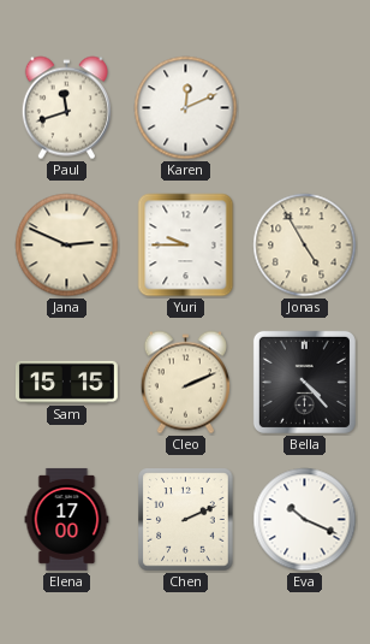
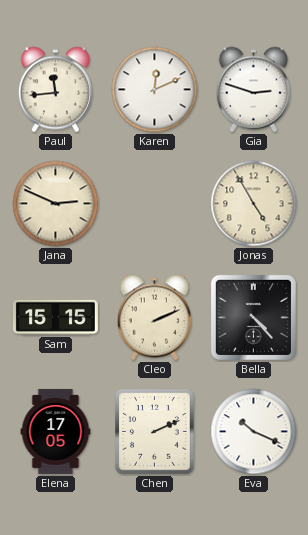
Paul: 11:42 -> 11:44 (55, 90)
Gia: none -> 2:48 (253, 90)
Yuri: 9:45 -> none (186, 246)
Elena: 17:00 -> 17:05 (56, 431)
